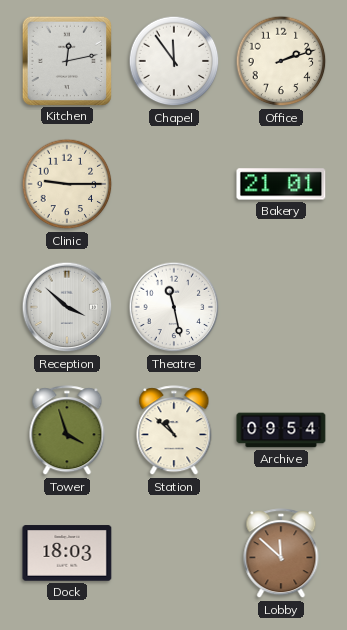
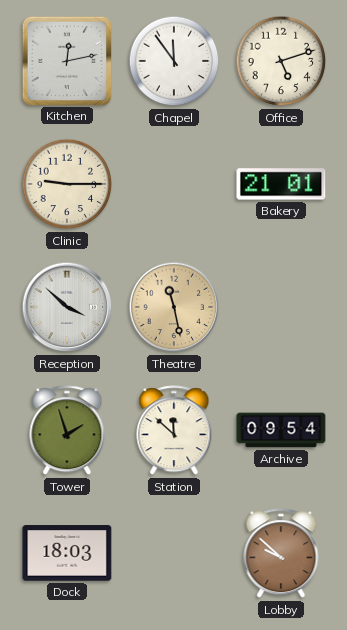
Office: 2:12 -> 5:12 (281, 61)
Theatre dial: white -> champagne (174, 307)
Tower: 3:57 -> 1:57 (67, 431)
Station: 10:52 -> 11:52 (174, 431)
Lobby: 11:52 -> 9:52 (281, 554)
